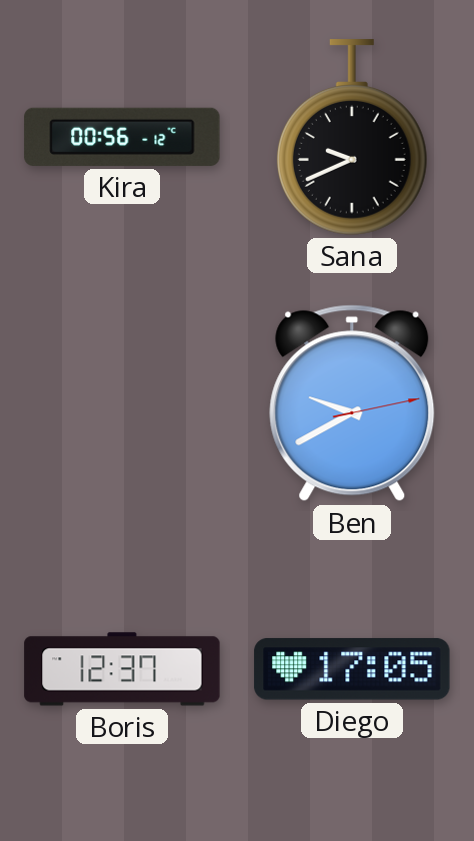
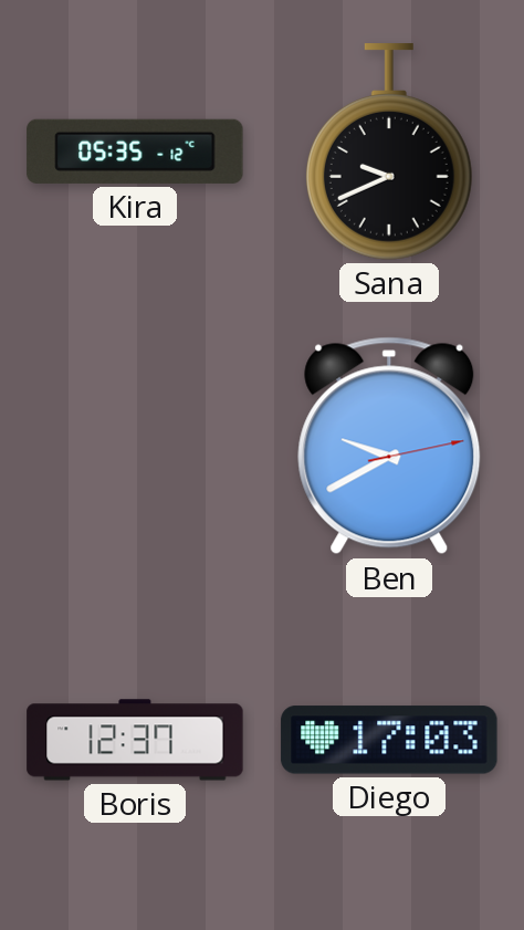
Kira: 00:56 -> 05:35 (135, 151)
Diego: 17:05 -> 17:03 (389, 740)
